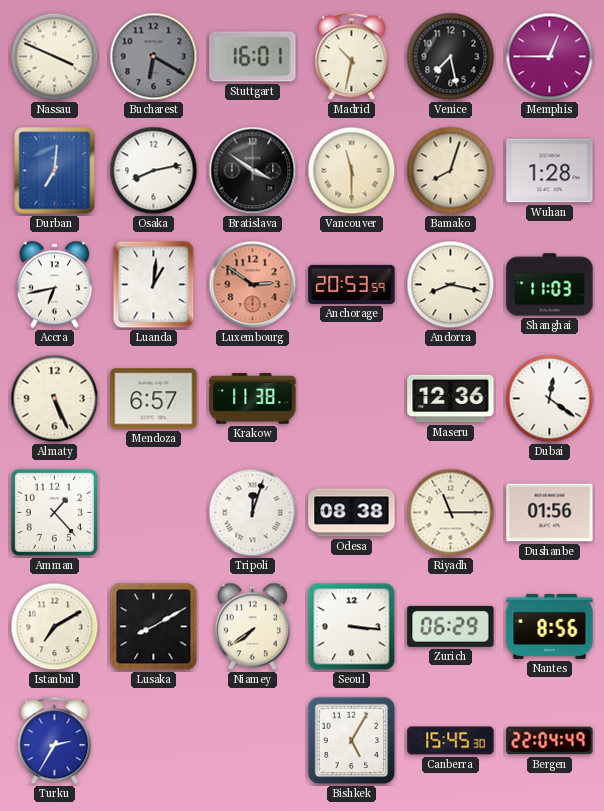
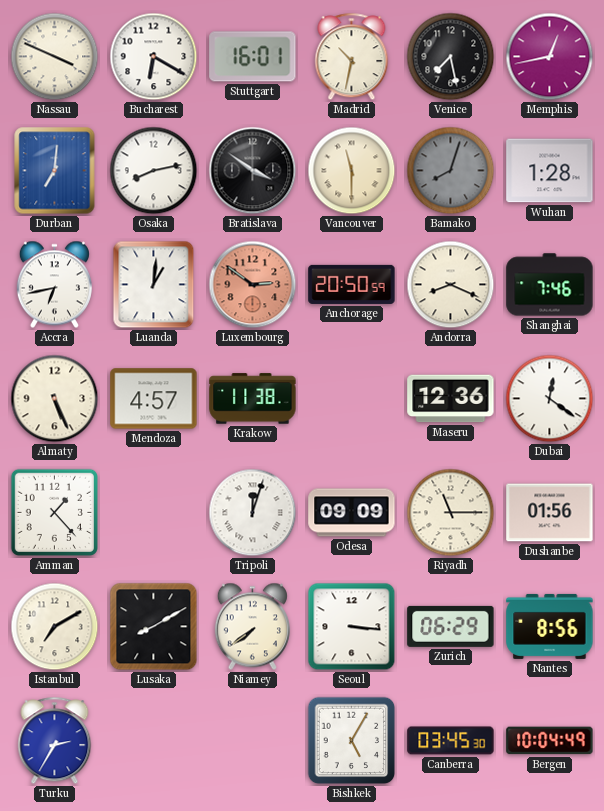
Bucharest dial: grey -> white (154, 57)
Memphis: 12:45 -> 12:43 (550, 57)
Bamako dial: cream -> grey (451, 171)
Anchorage: 20:53 -> 20:50 (352, 284)
Andorra: 8:17 -> 8:19 (451, 285)
Shanghai: 11:03 -> 7:46 (550, 285)
Mendoza: 6:57 -> 4:57 (154, 399)
Odesa: 08:38 -> 09:09 (352, 513)
Canberra: 15:45 -> 03:45 (451, 741)
Bergen: 22:04 -> 10:04 (550, 741)
